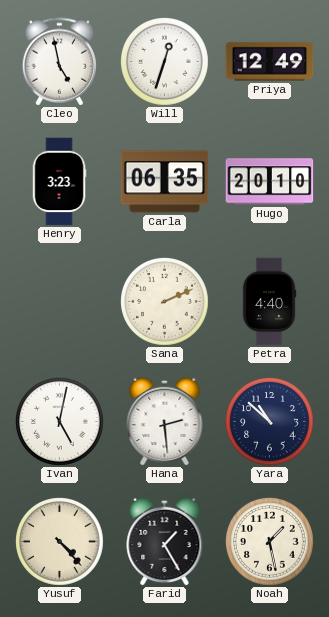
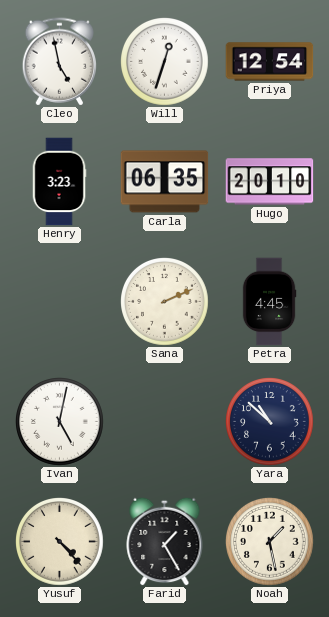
Priya: 12:49 -> 12:54 (270, 62)
Petra: 4:40 -> 4:45 (269, 302)
Hana: 2:29 -> none (165, 421)
